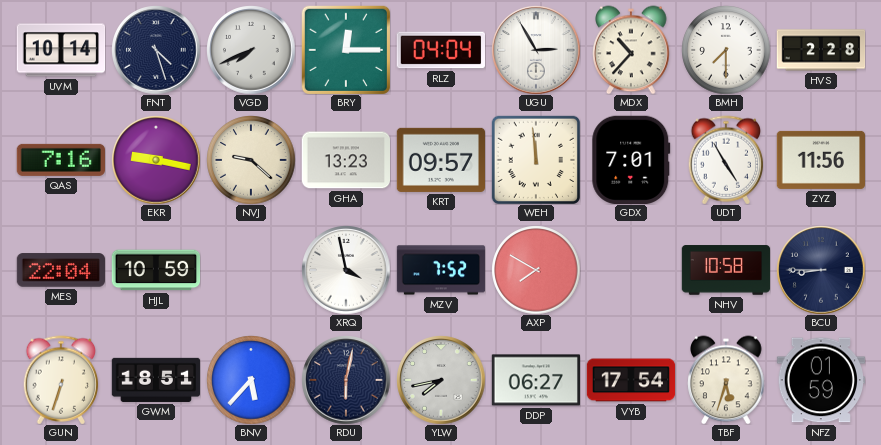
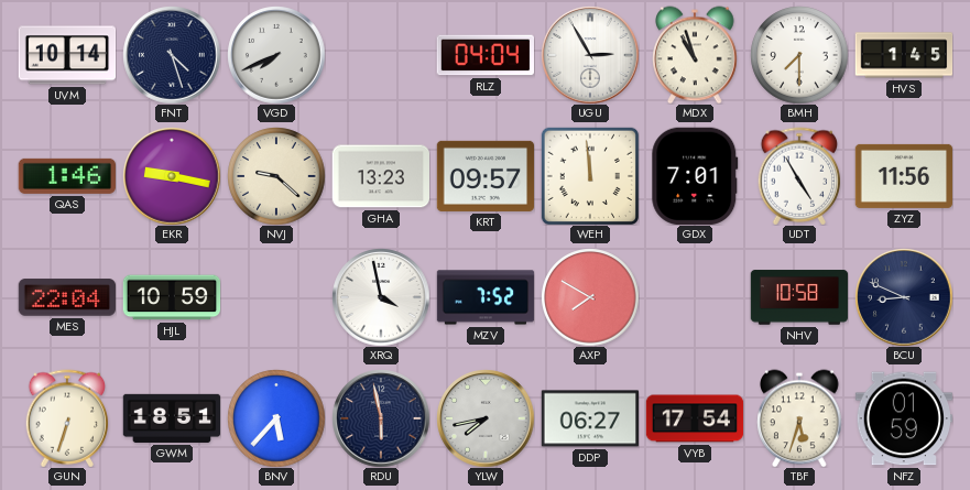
BRY: 12:15 -> none (346, 50)
MDX: 10:37 -> 10:57 (695, 55)
HVS: 2:28 -> 1:45 (904, 55)
QAS: 7:16 -> 1:46 (66, 176)
BCU: 8:45 -> 8:49 (904, 297)
RDU: 6:02 -> 5:58 (381, 418)
